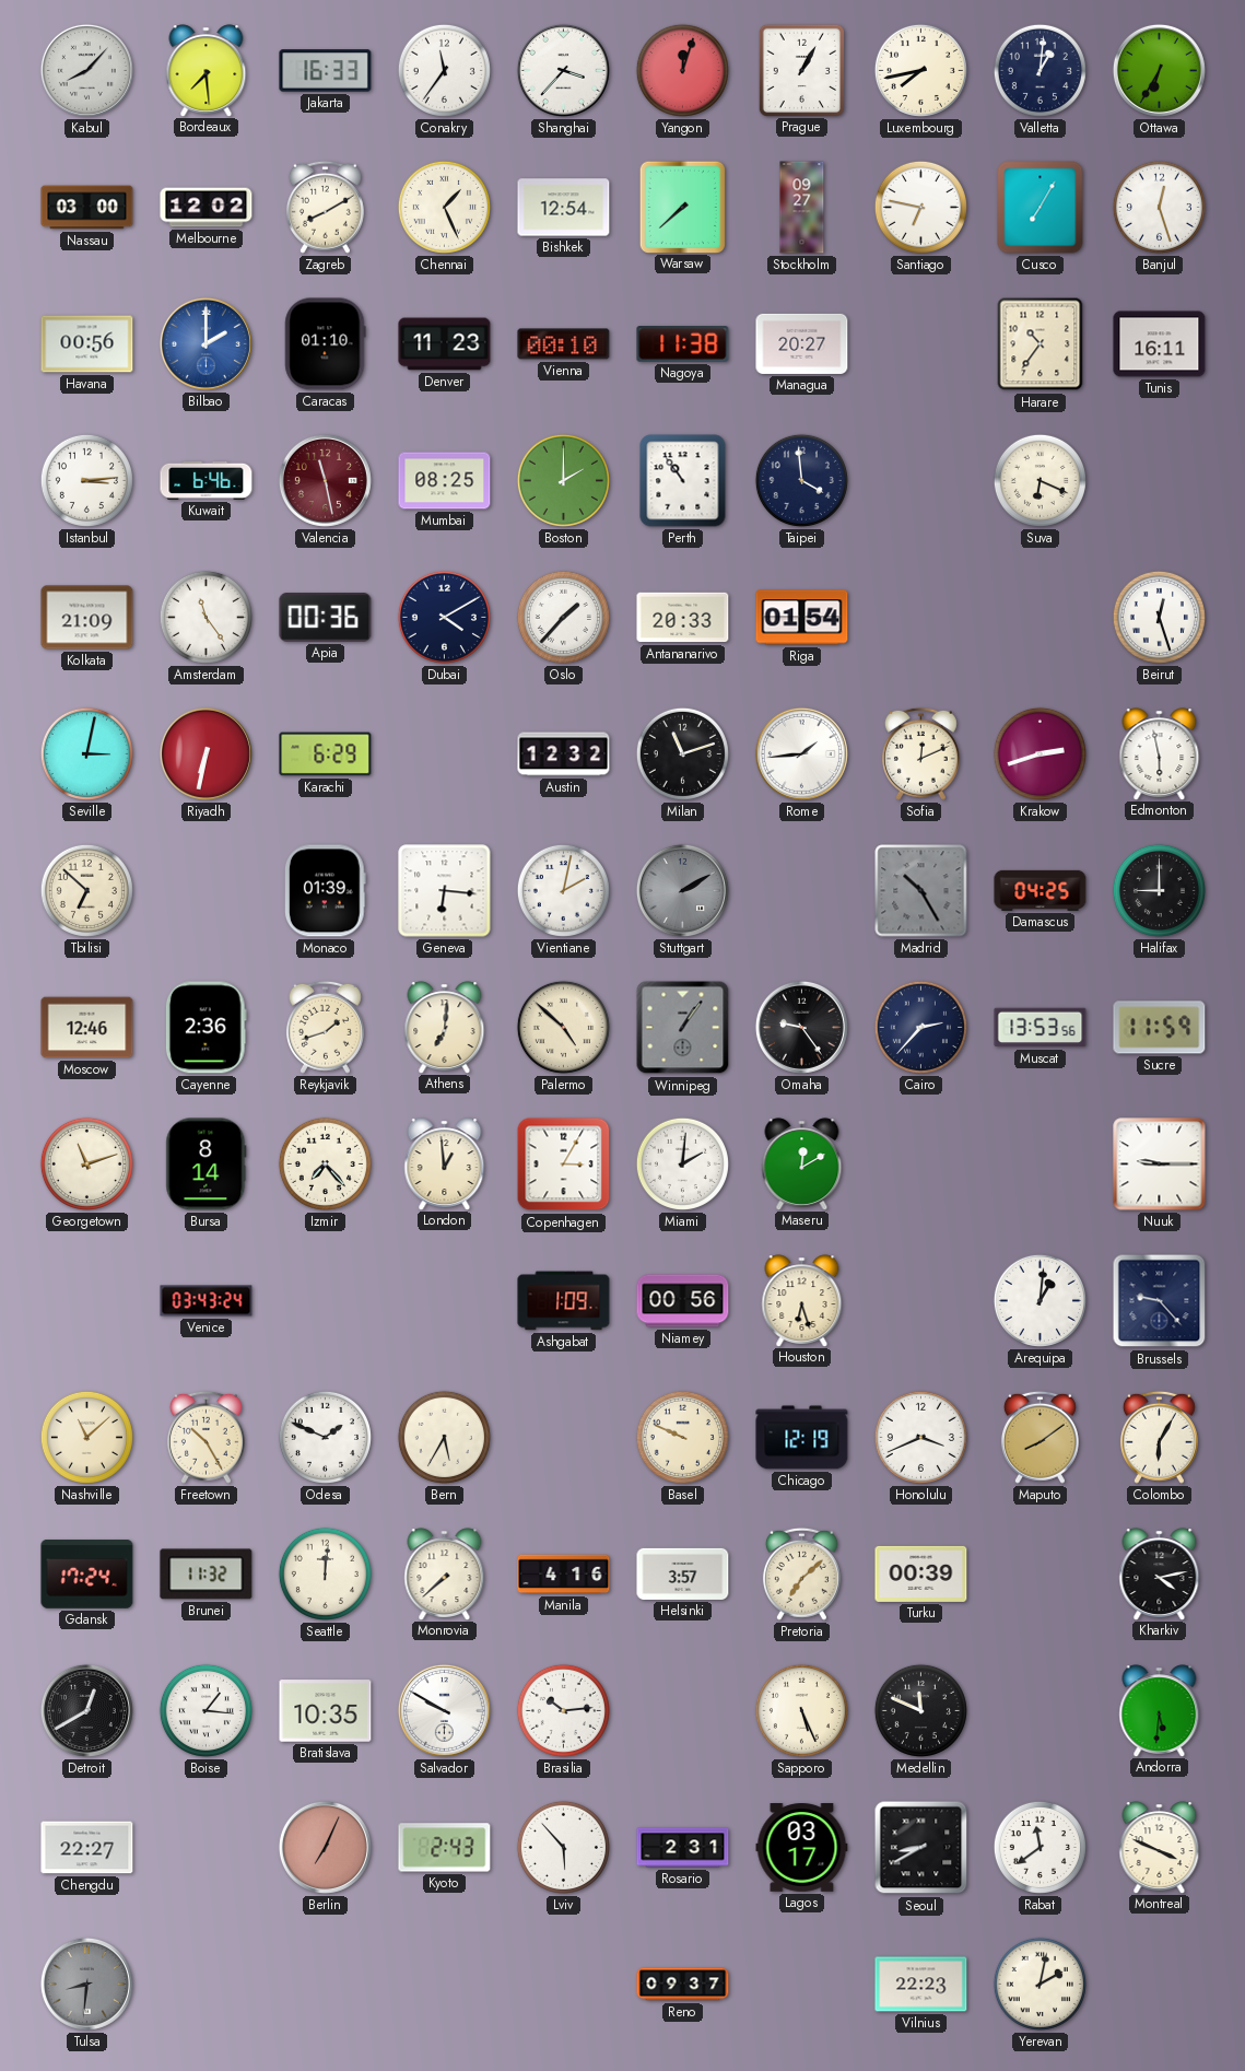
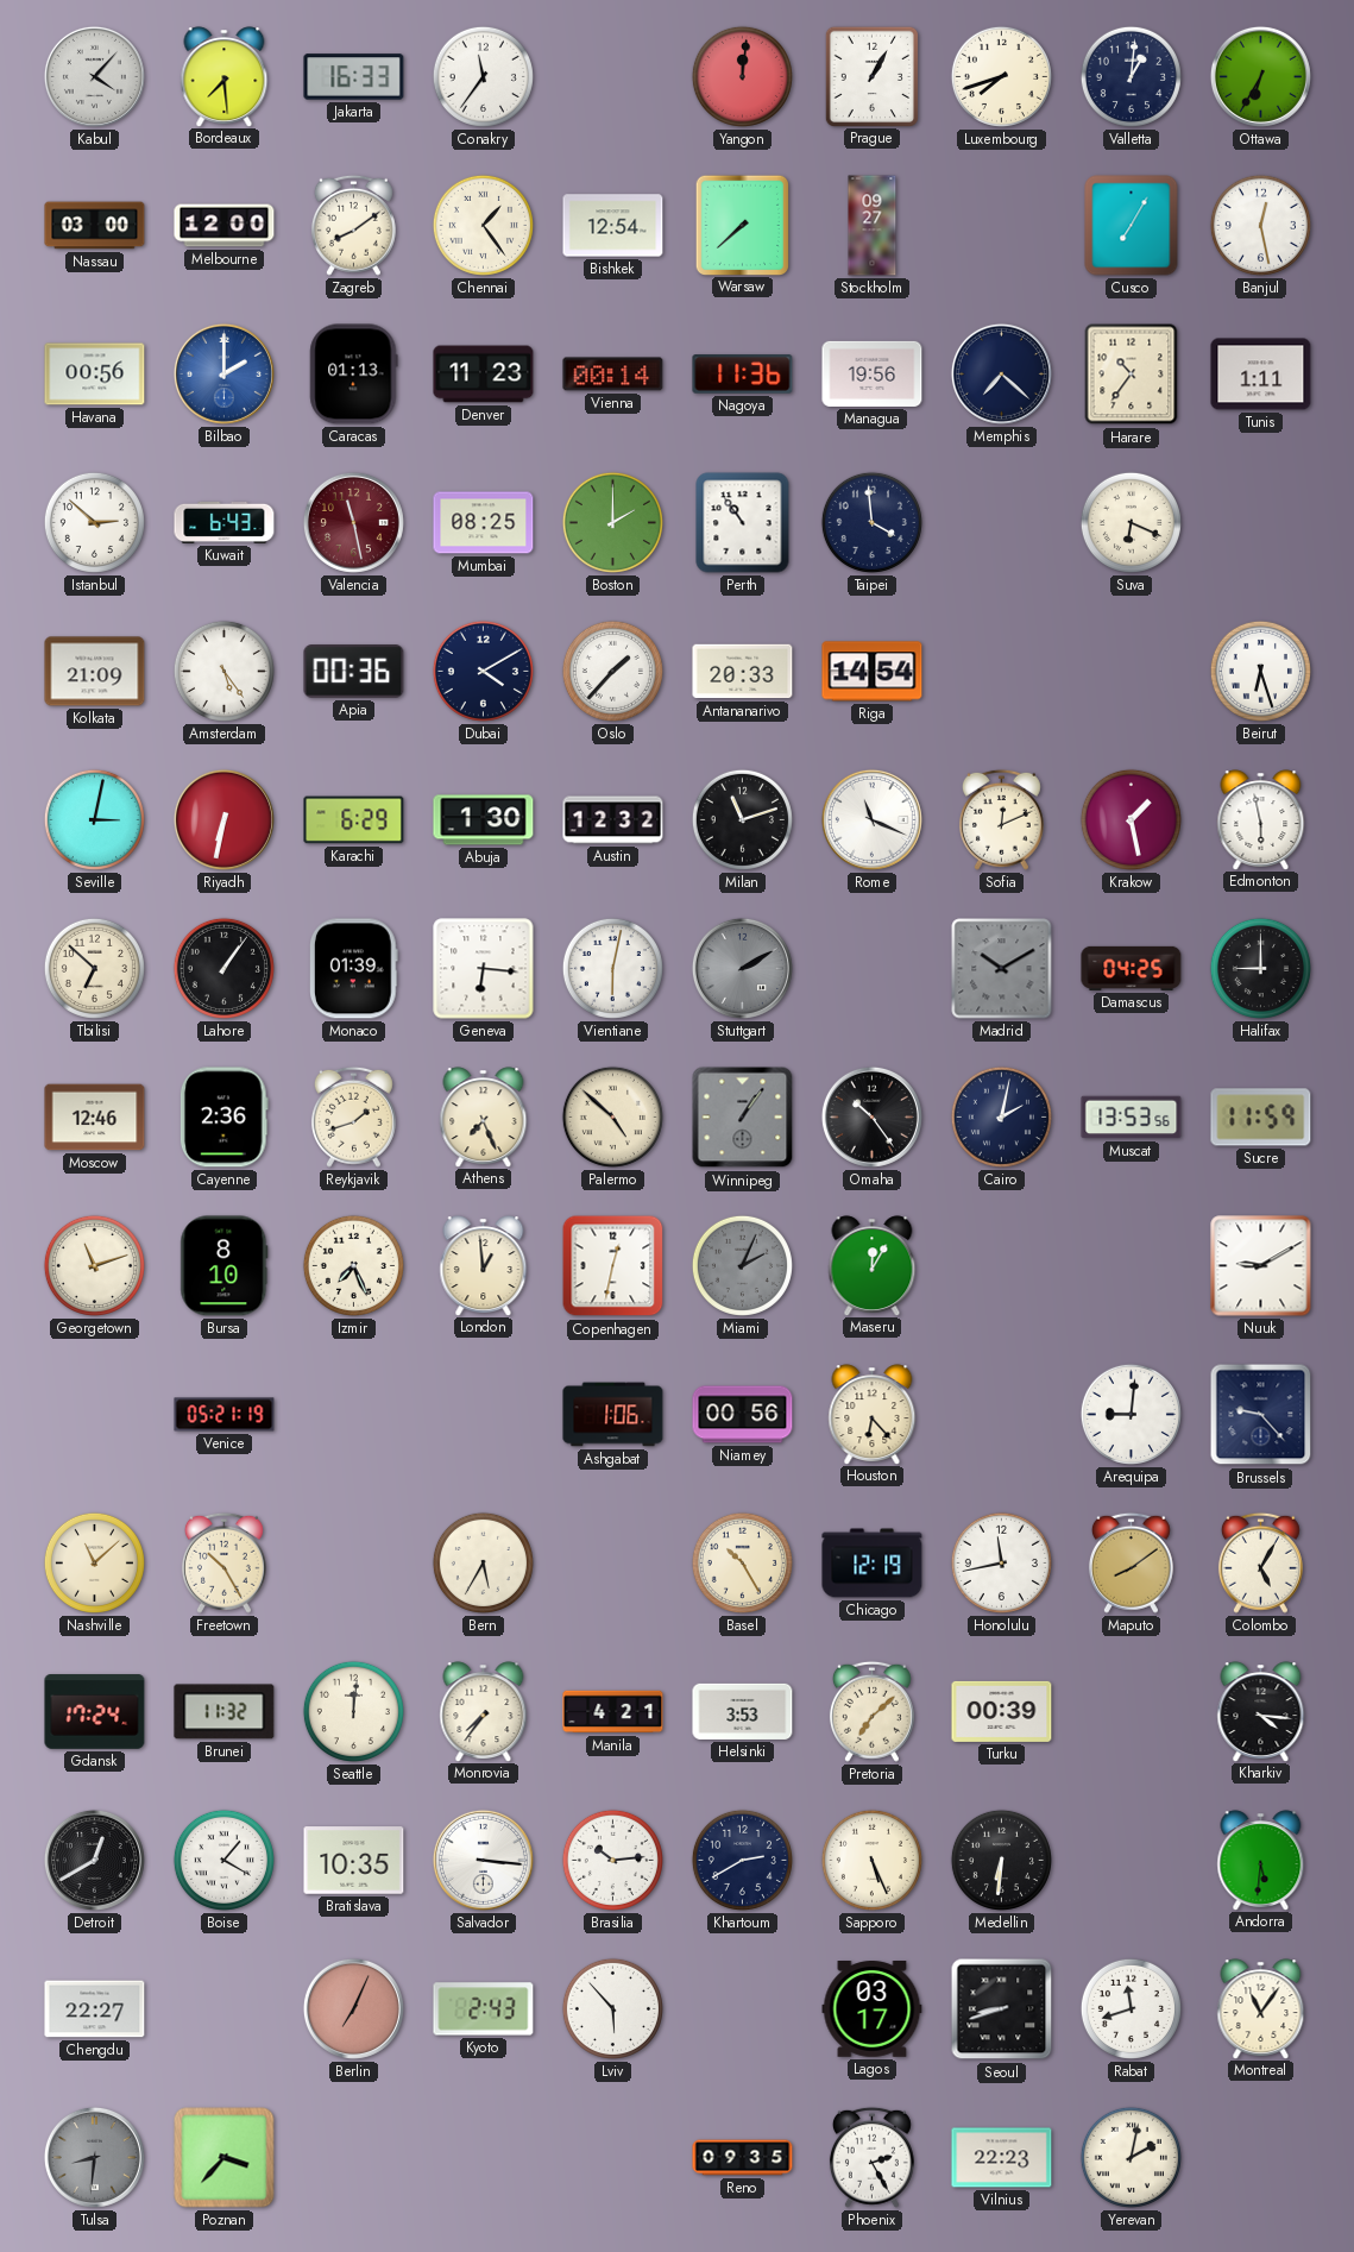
Kabul: 8:07 -> 4:07 (94, 76)
Shanghai: 3:37 -> none (563, 70)
Yangon: 12:03 -> 12:01 (742, 76)
Luxembourg: 7:43 -> 7:42 (1001, 76)
Melbourne: 12:02 -> 12:00 (225, 226)
Zagreb: 8:10 -> 8:09 (353, 225)
Chennai: 1:26 -> 1:24 (483, 225)
Santiago: 6:47 -> none (920, 207)
Banjul: 12:27 -> 12:28 (1260, 225)
Caracas: 01:10 -> 01:13 (354, 375)
Vienna: 00:10 -> 00:14 (613, 375)
Nagoya: 11:38 -> 11:36 (743, 375)
Managua: 20:27 -> 19:56 (873, 373)
Memphis: none -> 7:22 (1001, 373)
Tunis: 16:11 -> 1:11 (1261, 375)
Istanbul: 3:14 -> 2:52 (94, 522)
Kuwait: 6:46 -> 6:43 (225, 522)
Amsterdam: 11:24 -> 5:24 (223, 671)
Riga: 01:54 -> 14:54 (873, 672)
Beirut: 12:27 -> 6:27 (1260, 671)
Abuja: none -> 1:30 (484, 820)
Rome: 1:44 -> 11:19 (871, 819)
Krakow: 2:42 -> 1:28 (1131, 819)
Lahore: none -> 1:06 (223, 968)
Vientiane: 2:02 -> 6:02 (612, 968)
Madrid: 10:25 -> 10:10 (1002, 969)
Athens: 7:01 -> 7:26 (484, 1116)
Omaha: 9:24 -> 10:24 (871, 1116)
Cairo: 2:37 -> 2:02 (1001, 1116)
Bursa: 8:14 -> 8:10 (225, 1266)
Izmir: 7:23 -> 7:26 (353, 1265)
Copenhagen: 3:05 -> 12:32 (613, 1266)
Miami: 2:01 -> 2:04 (742, 1265)
Miami dial: white -> grey (742, 1265)
Maseru: 12:10 -> 12:05 (873, 1265)
Nuuk: 9:15 -> 9:10 (1261, 1266)
Venice: 03:43 -> 05:21 (225, 1415)
Ashgabat: 1:09 -> 1:06 (613, 1415)
Houston: 6:27 -> 6:23 (873, 1414)
Arequipa: 1:01 -> 9:01 (1131, 1414)
Odesa: 1:49 -> none (325, 1437)
Basel: 9:49 -> 10:25 (742, 1562)
Honolulu: 3:41 -> 11:43 (1001, 1562)
Colombo: 6:05 -> 5:05 (1260, 1562)
Monrovia: 7:38 -> 7:36 (484, 1711)
Manila: 4:16 -> 4:21 (613, 1712)
Helsinki: 3:57 -> 3:53 (743, 1711)
Kharkiv: 4:13 -> 4:16 (1261, 1711)
Boise: 1:16 -> 1:20 (223, 1860)
Salvador: 9:50 -> 3:16 (483, 1860)
Khartoum: none -> 2:40 (742, 1860)
Medellin: 11:49 -> 6:31 (1001, 1860)
Rosario: 2:31 -> none (683, 1848)
Seoul: 8:40 -> 8:42 (1002, 2009)
Rabat: 11:39 -> 11:42 (1131, 2008)
Montreal: 3:49 -> 11:06 (1261, 2008)
Poznan: none -> 3:37 (225, 2158)
Reno: 09:37 -> 09:35 (743, 2158)
Phoenix: none -> 2:25 (871, 2157)
